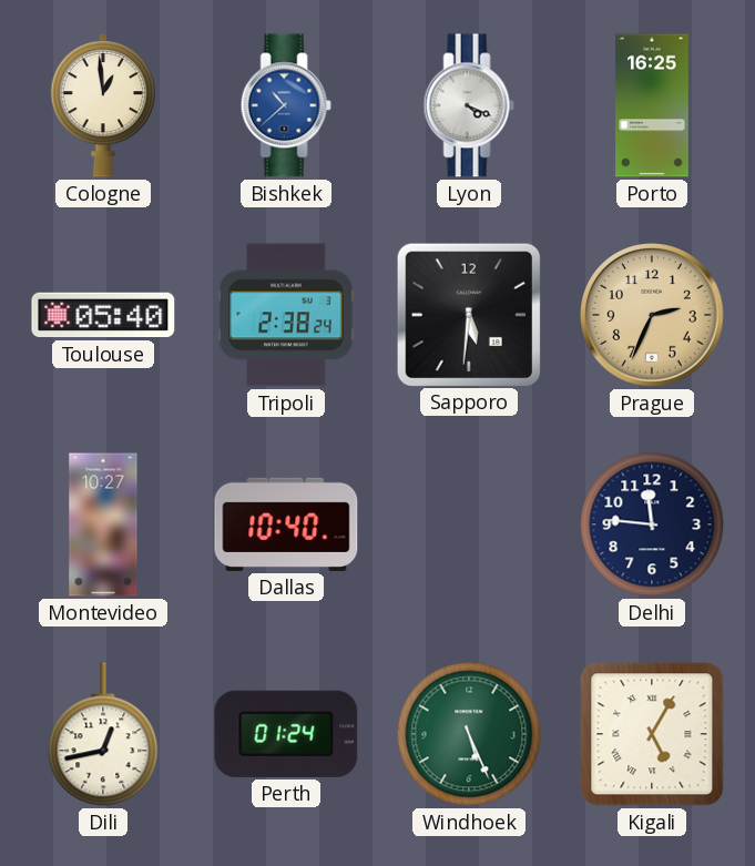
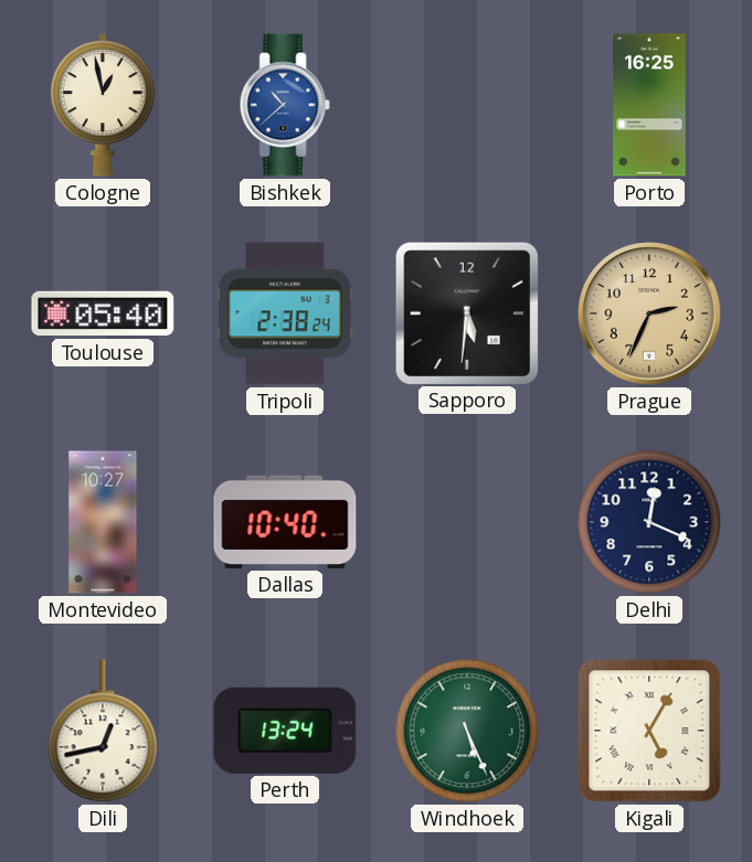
Cologne: 12:59 -> 12:58 (102, 105)
Lyon: 4:19 -> none (469, 105)
Delhi: 11:46 -> 12:19 (649, 522)
Perth: 01:24 -> 13:24 (285, 731)
